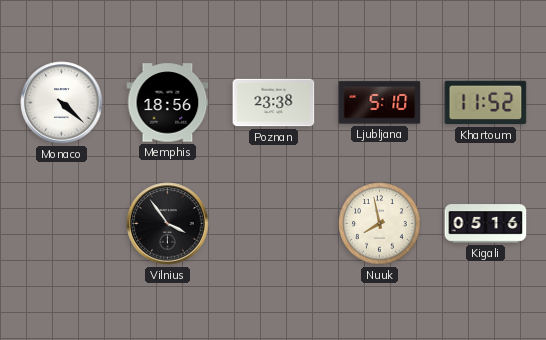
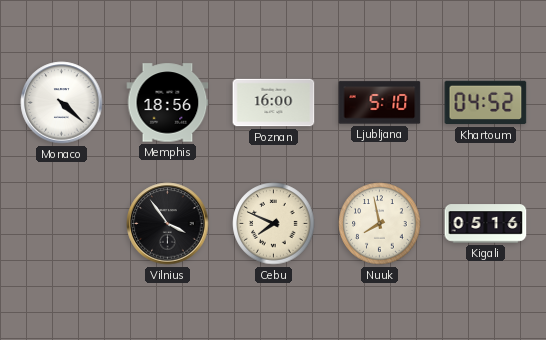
Poznan: 23:38 -> 16:00 (274, 103)
Khartoum: 11:52 -> 04:52 (486, 103)
Cebu: none -> 7:49 (274, 224)
